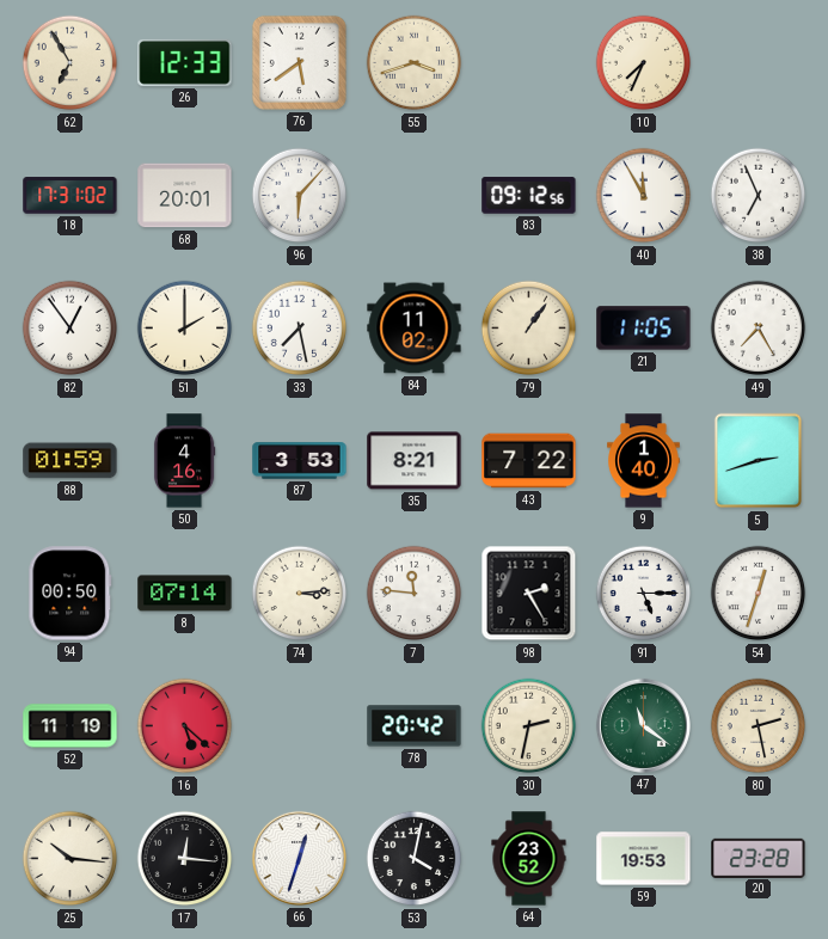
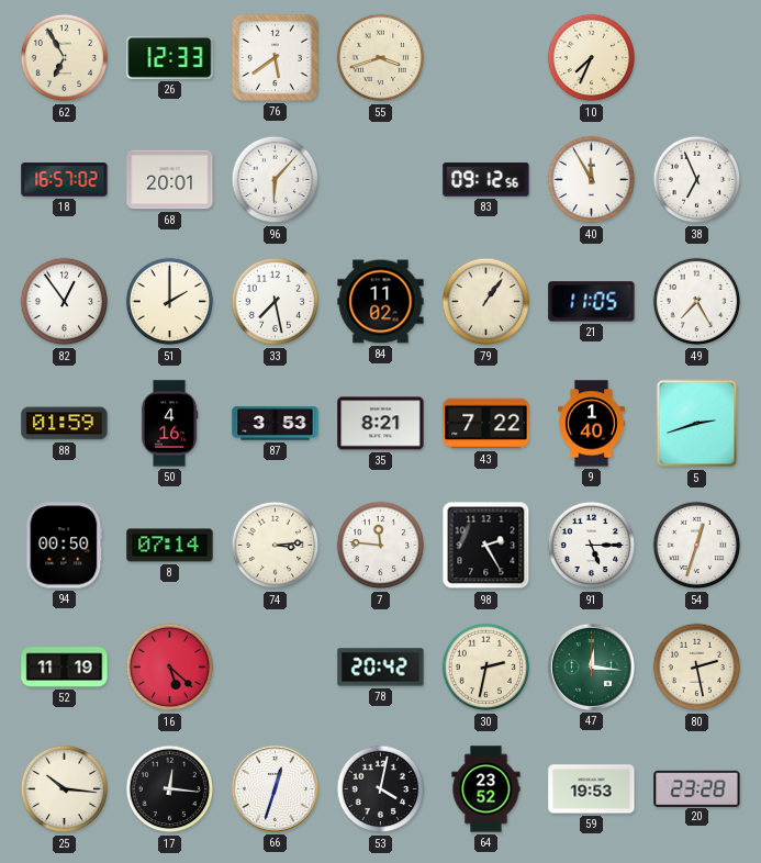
18: 17:31 -> 16:57 (65, 180)
47: 11:21 -> 12:16 (591, 666)
